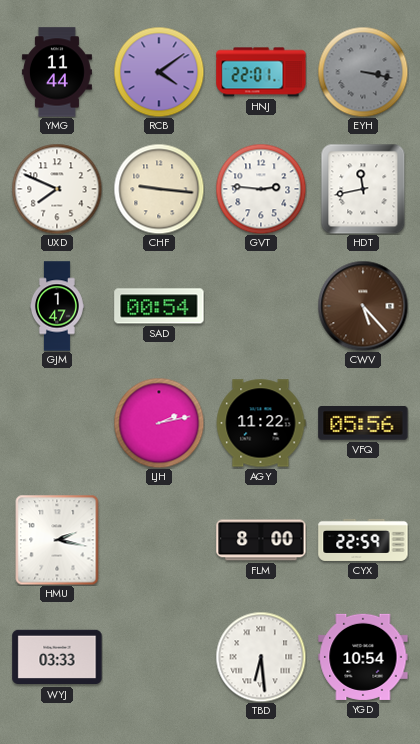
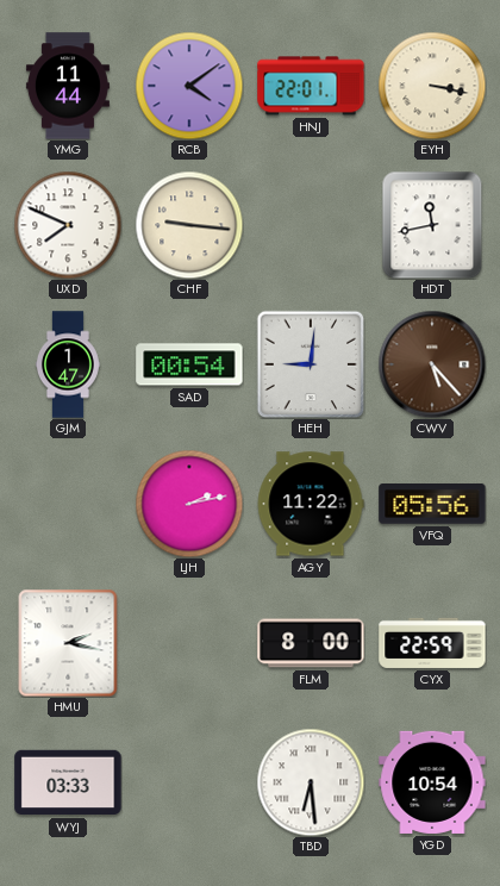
EYH dial: grey -> cream (432, 86)
GVT: 2:46 -> none (261, 189)
HEH: none -> 9:01 (311, 364)
